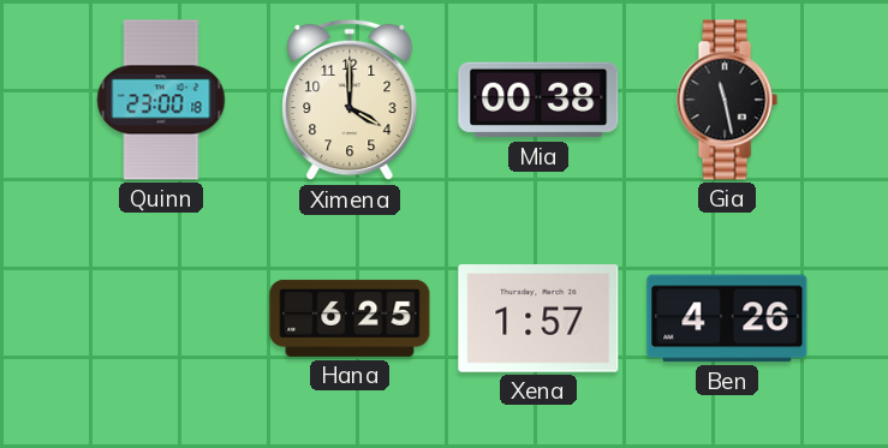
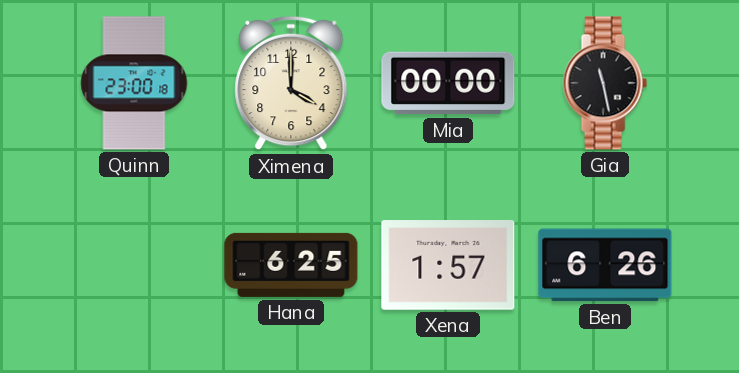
Mia: 00:38 -> 00:00 (448, 83)
Ben: 4:26 -> 6:26 (605, 265)
